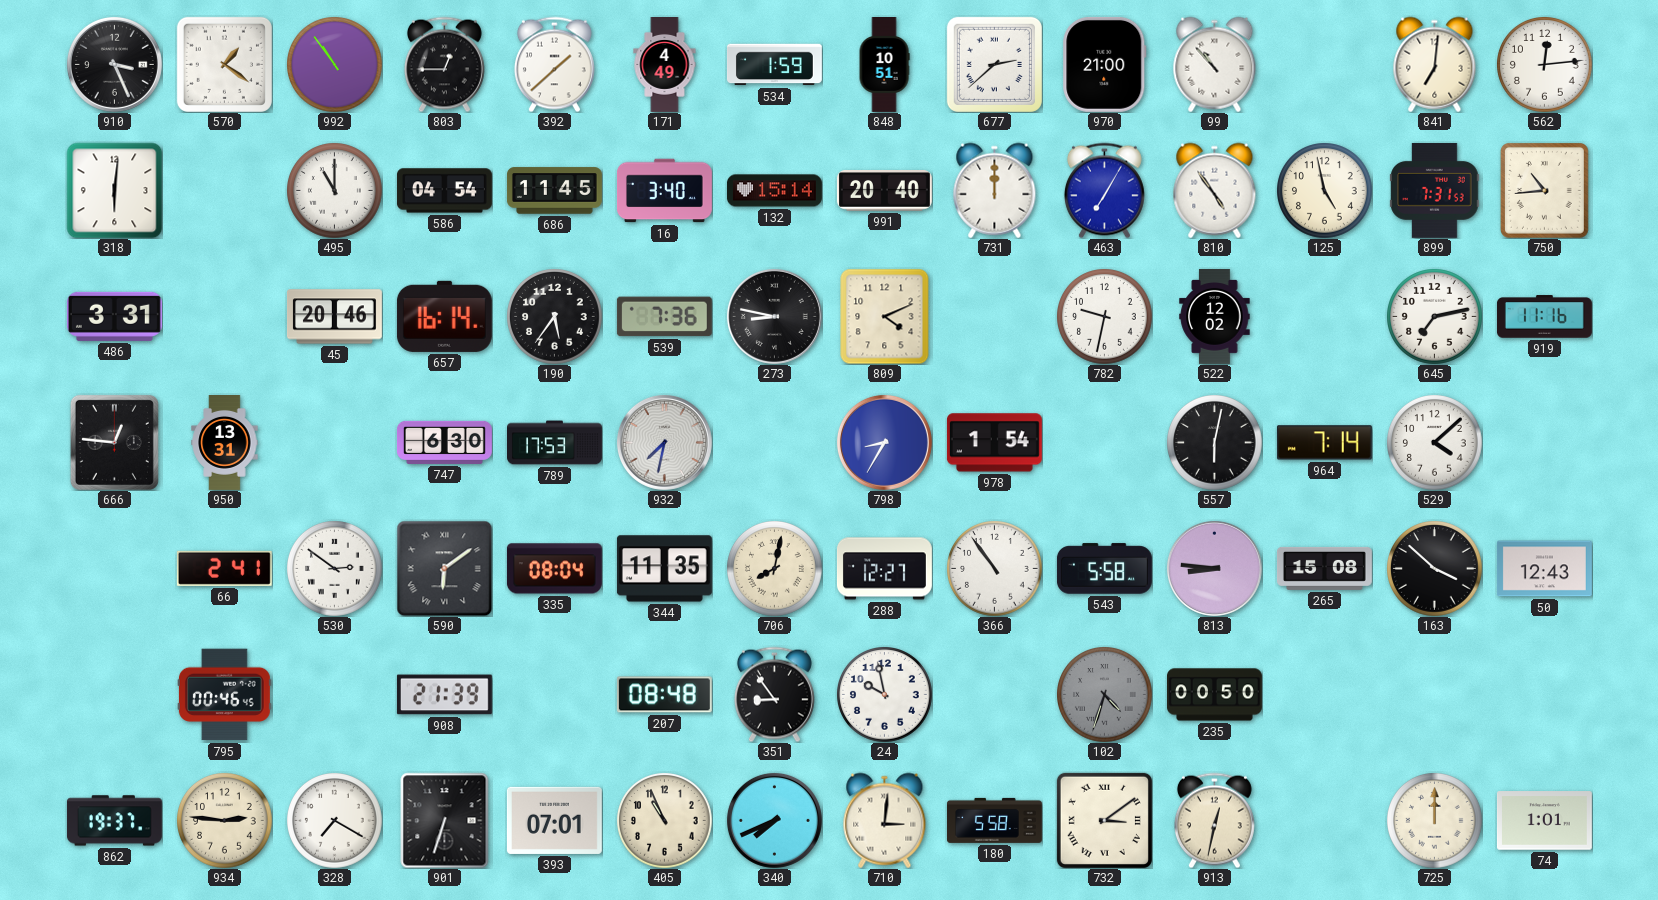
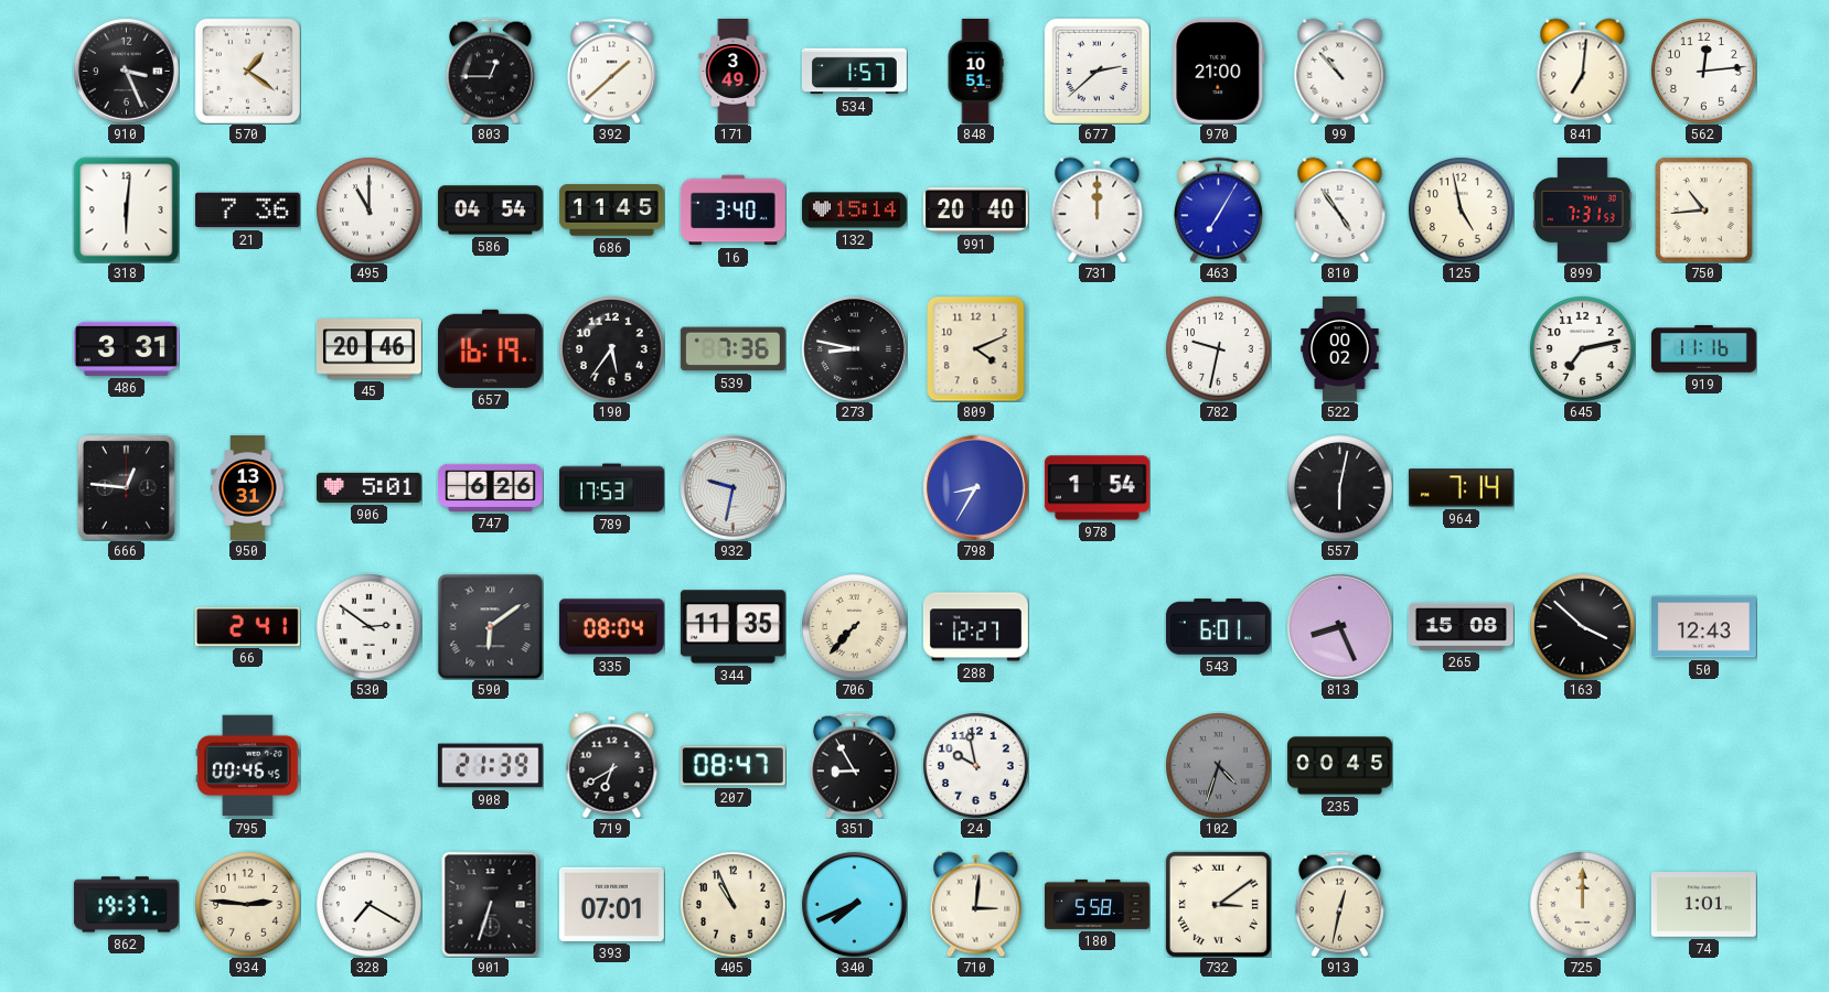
992: 10:54 -> none (335, 65)
171: 4:49 -> 3:49 (734, 72)
534: 1:59 -> 1:57 (854, 72)
21: none -> 7:36 (247, 211)
657: 16:14 -> 16:19 (490, 348)
522: 12:02 -> 00:02 (1340, 348)
906: none -> 5:01 (368, 487)
747: 6:30 -> 6:26 (490, 487)
932: 7:32 -> 9:32 (732, 487)
529: 4:08 -> none (1435, 443)
706: 8:02 -> 7:37 (855, 627)
366: 10:54 -> none (995, 569)
543: 5:58 -> 6:01 (1218, 627)
813: 8:46 -> 8:26 (1339, 626)
719: none -> 6:40 (612, 765)
207: 08:48 -> 08:47 (732, 766)
351: 8:54 -> 8:55 (854, 765)
235: 00:50 -> 00:45 (1339, 766)
